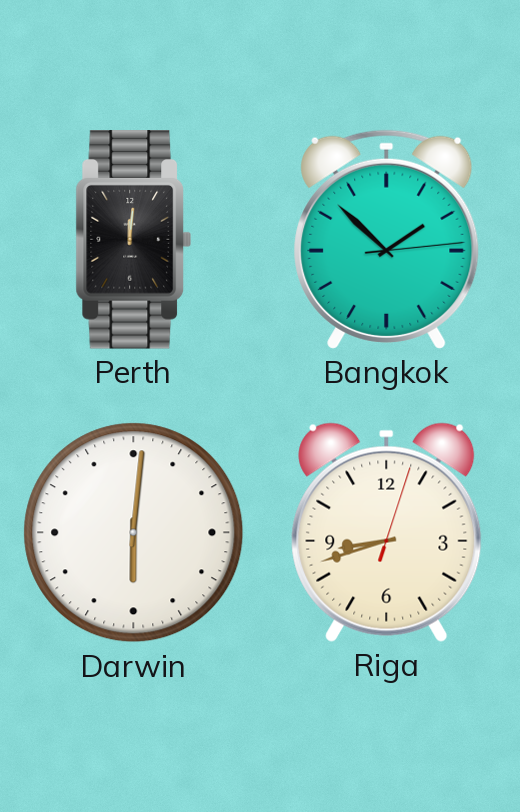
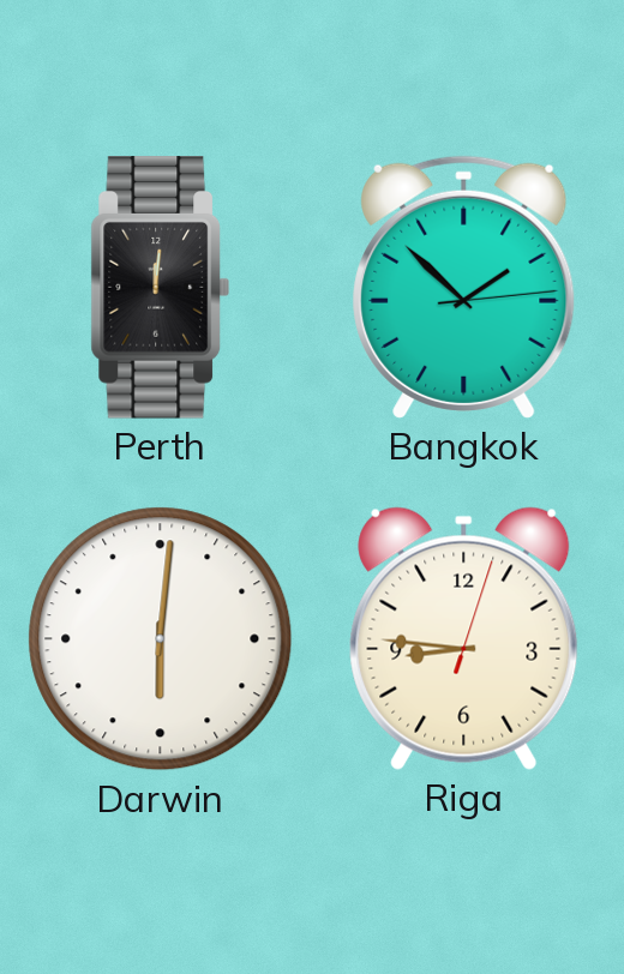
Riga: 8:42 -> 8:46 (464, 638)
